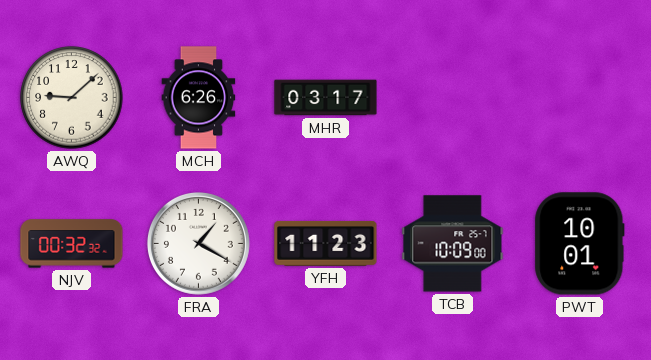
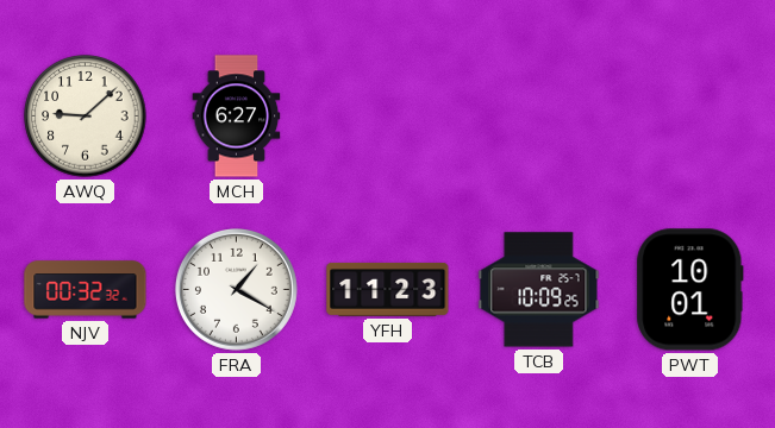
MCH: 6:26 -> 6:27 (237, 117)
MHR: 03:17 -> none (326, 98)
TCB: 10:09:00 -> 10:09:25 (539, 290)
